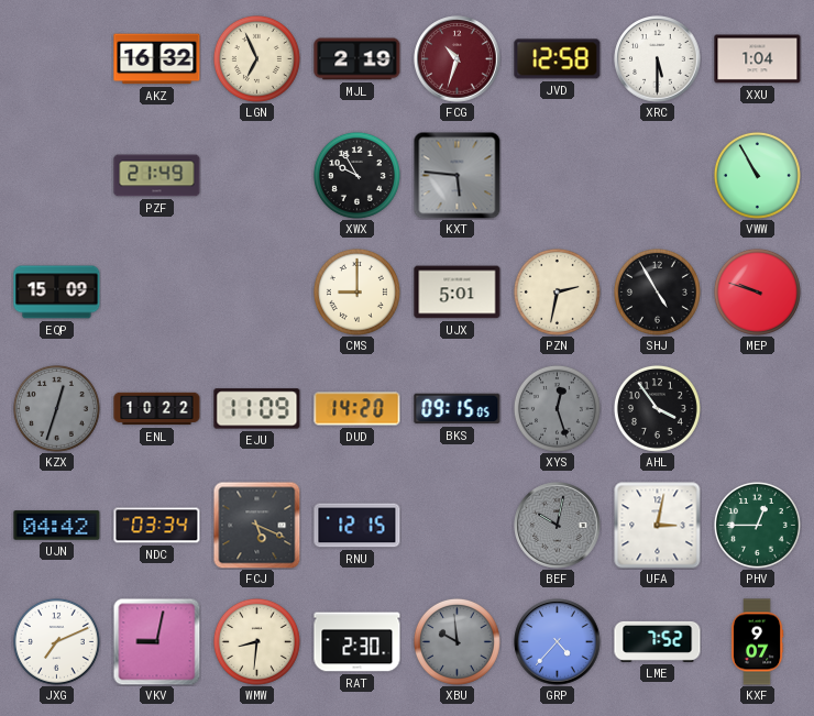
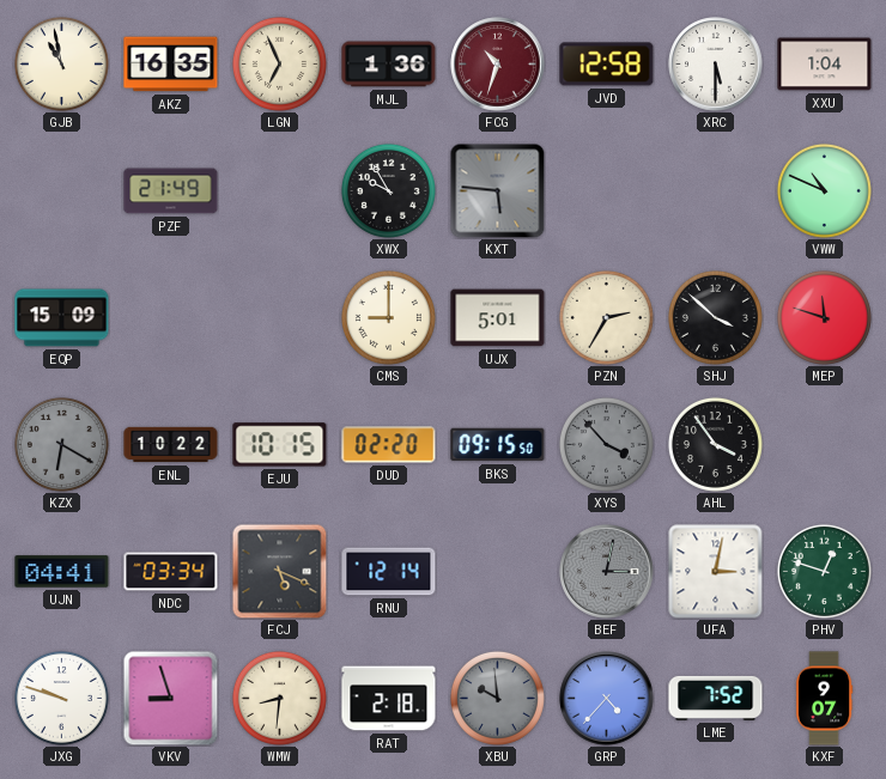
GJB: none -> 10:58 (61, 63)
AKZ: 16:32 -> 16:35 (171, 65)
MJL: 2:19 -> 1:36 (389, 65)
VWW: 10:55 -> 10:49 (824, 190)
PZN: 2:32 -> 2:35 (606, 317)
SHJ: 4:55 -> 3:52 (715, 317)
MEP: 9:48 -> 11:48 (824, 317)
KZX: 12:33 -> 6:20 (61, 444)
EJU: 11:09 -> 10:15 (280, 445)
DUD: 14:20 -> 02:20 (389, 445)
BKS: 09:15:05 -> 09:15:50 (498, 445)
XYS: 12:27 -> 3:53 (606, 444)
UJN: 04:42 -> 04:41 (62, 572)
RNU: 12:15 -> 12:14 (389, 572)
BEF: 10:02 -> 3:02 (607, 572)
PHV: 12:45 -> 12:48 (824, 571)
JXG: 7:11 -> 9:48 (61, 698)
VKV: 9:02 -> 8:57 (170, 698)
RAT: 2:30 -> 2:18 (389, 699)
